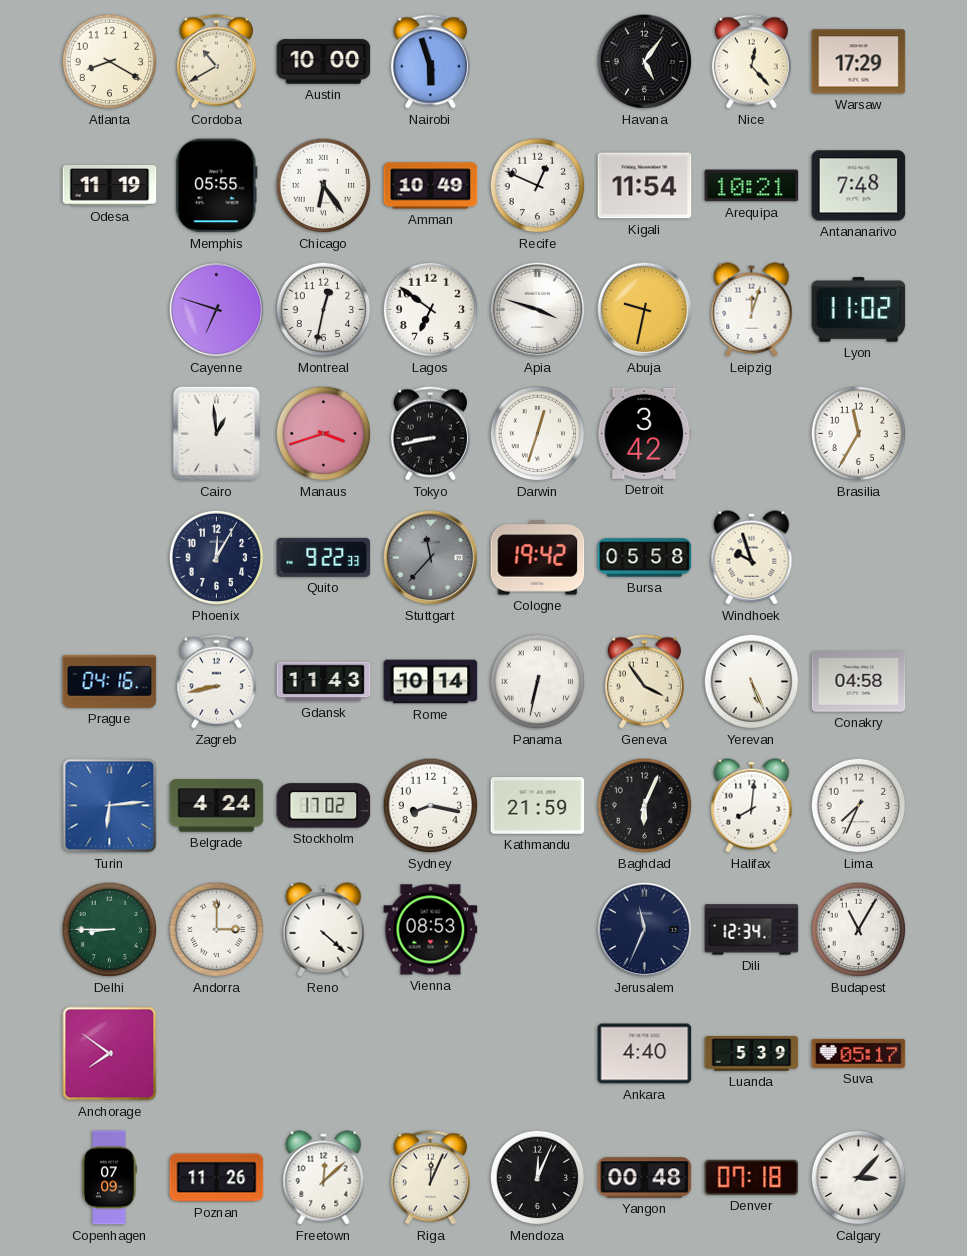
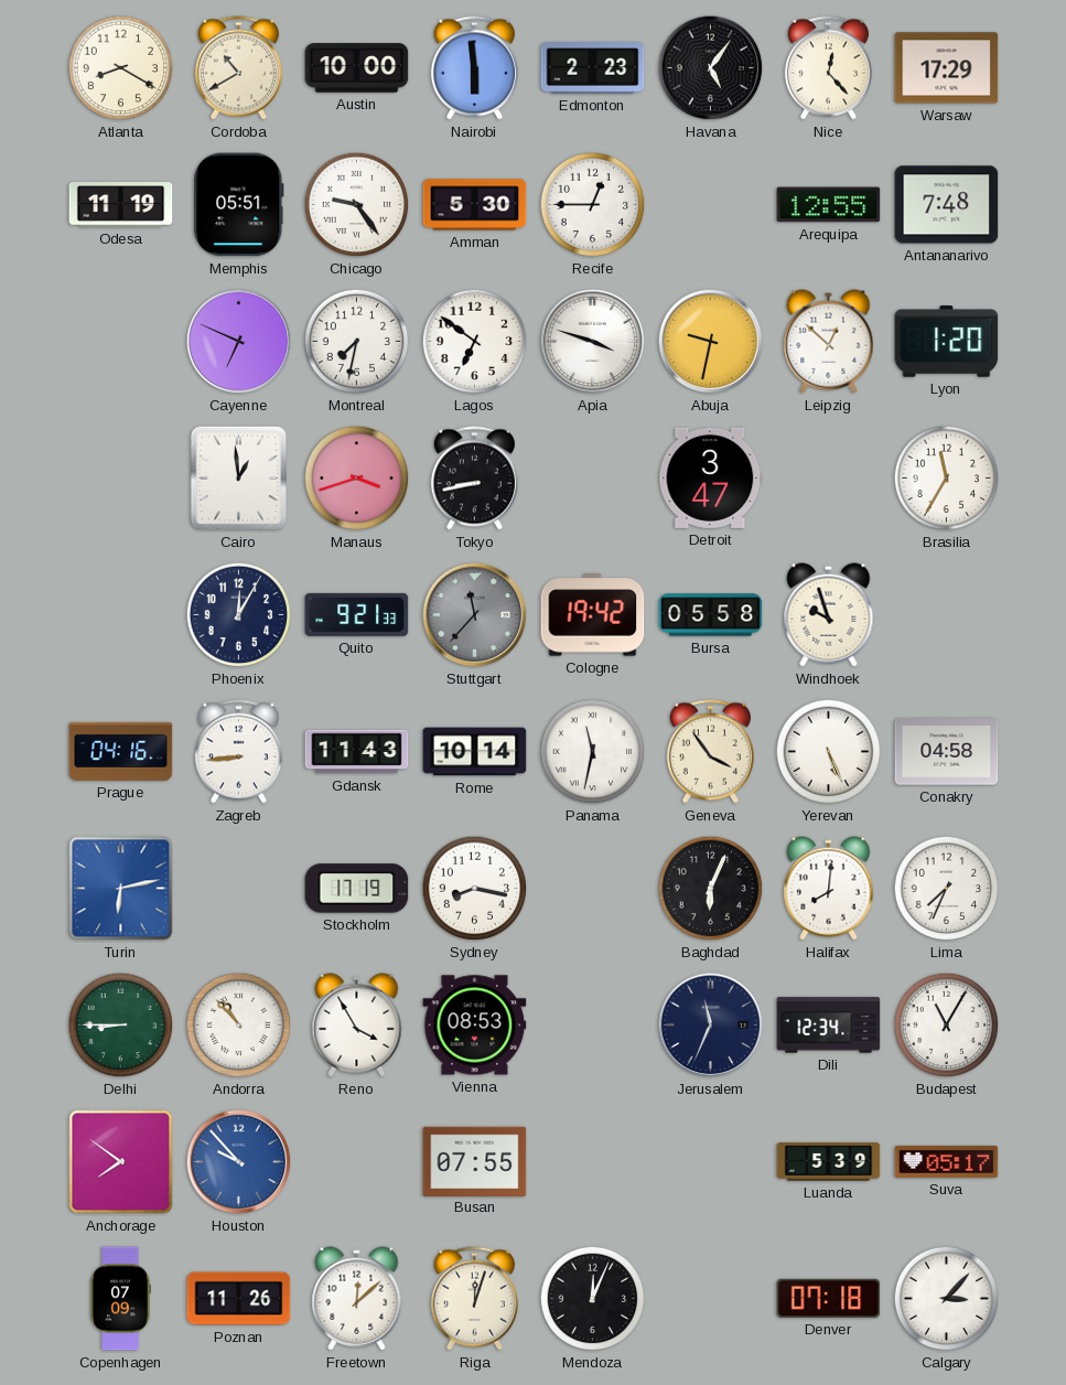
Nairobi: 5:57 -> 5:59 (474, 68)
Edmonton: none -> 2:23 (593, 68)
Memphis: 05:55 -> 05:51 (239, 205)
Chicago: 6:24 -> 9:24 (357, 205)
Amman: 10:49 -> 5:30 (475, 205)
Recife: 12:49 -> 12:45 (593, 205)
Kigali: 11:54 -> none (645, 186)
Arequipa: 10:21 -> 12:55 (829, 205)
Cayenne: 6:48 -> 6:49 (239, 342)
Montreal: 12:32 -> 7:32 (357, 342)
Leipzig: 12:03 -> 12:52 (829, 342)
Lyon: 11:02 -> 1:20 (947, 342)
Darwin: 12:33 -> none (538, 434)
Detroit: 3:42 -> 3:47 (711, 477)
Quito: 9:22 -> 9:21 (357, 614)
Zagreb: 8:43 -> 8:44 (238, 752)
Panama: 6:32 -> 11:32 (593, 752)
Turin: 6:14 -> 6:13 (121, 889)
Belgrade: 4:24 -> none (217, 806)
Stockholm: 17:02 -> 17:19 (357, 889)
Kathmandu: 21:59 -> none (538, 806)
Andorra: 3:00 -> 10:53 (239, 1026)
Reno: 4:22 -> 3:55 (357, 1026)
Houston: none -> 9:53 (239, 1162)
Busan: none -> 07:55 (475, 1161)
Ankara: 4:40 -> none (645, 1054)
Riga: 12:04 -> 12:03 (474, 1299)
Yangon: 00:48 -> none (645, 1178)
